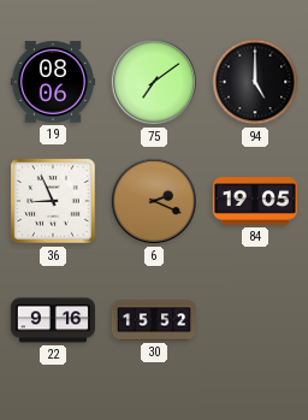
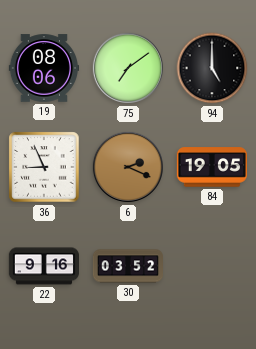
30: 15:52 -> 03:52 (128, 266)
